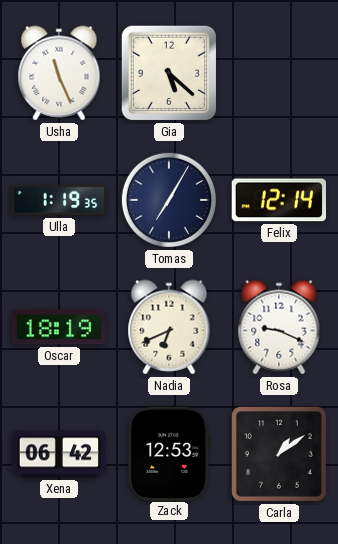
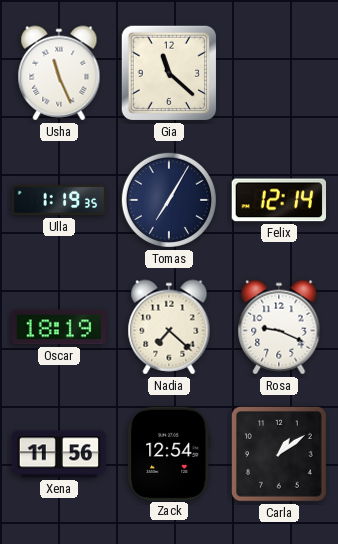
Gia: 5:22 -> 11:22 (169, 73)
Nadia: 6:41 -> 7:22 (169, 327)
Xena: 06:42 -> 11:56 (59, 454)
Zack: 12:53 -> 12:54 (169, 453)
